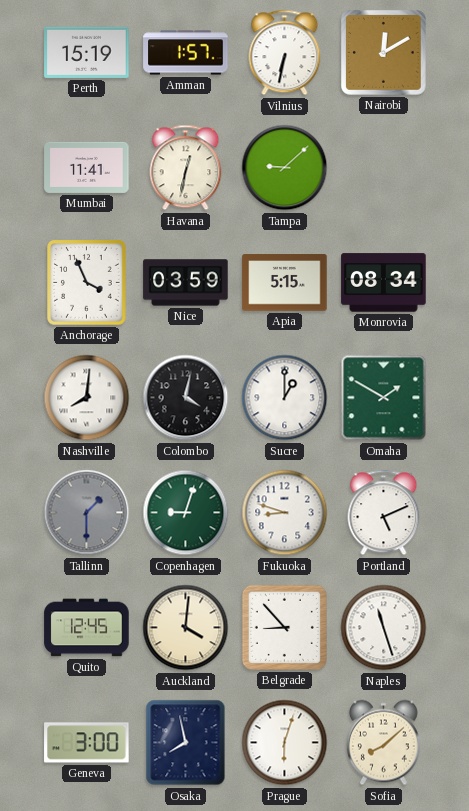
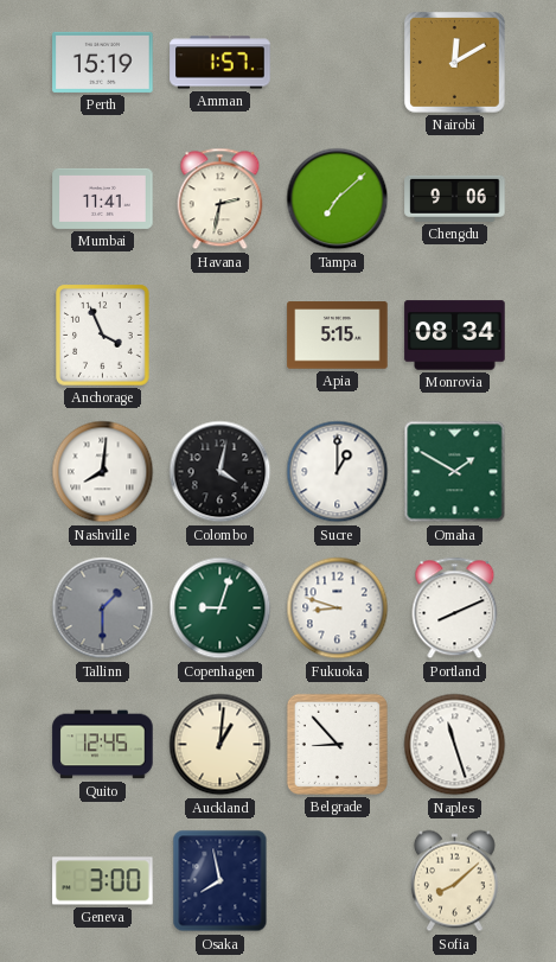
Vilnius: 6:32 -> none (285, 53)
Havana: 12:32 -> 2:32 (221, 199)
Tampa: 9:08 -> 7:08 (338, 199)
Chengdu: none -> 9:06 (455, 198)
Nice: 03:59 -> none (186, 283)
Portland: 5:11 -> 8:11 (455, 609)
Auckland: 4:01 -> 1:01 (221, 745)
Prague: 6:03 -> none (285, 743)
